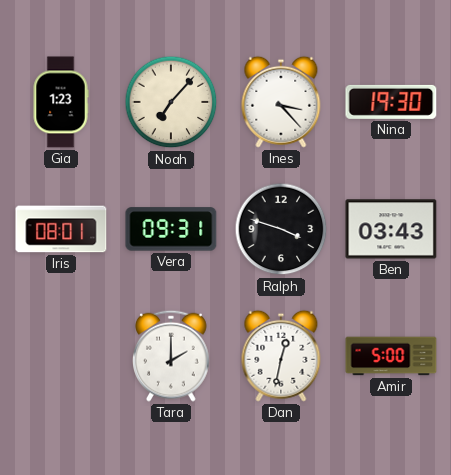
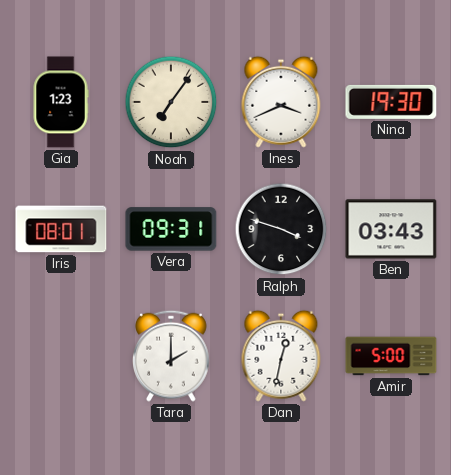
Noah: 7:07 -> 7:06 (171, 102)
Ines: 3:23 -> 3:41 (281, 102)
